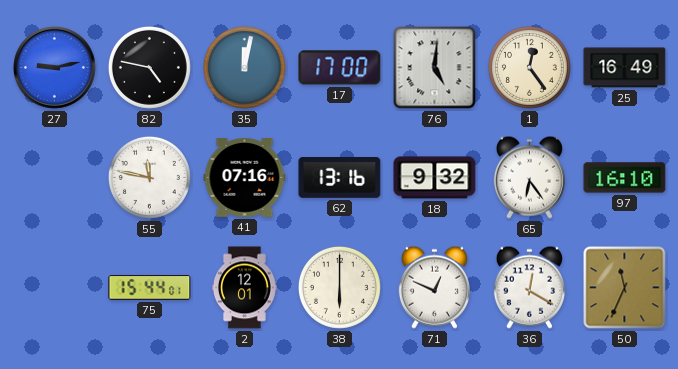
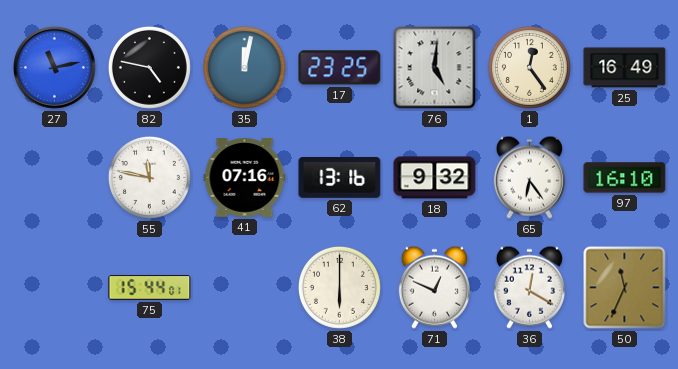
27: 9:13 -> 11:13 (55, 68)
17: 17:00 -> 23:25 (340, 68)
2: 12:01 -> none (244, 288)
